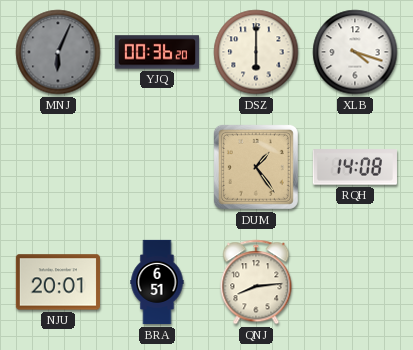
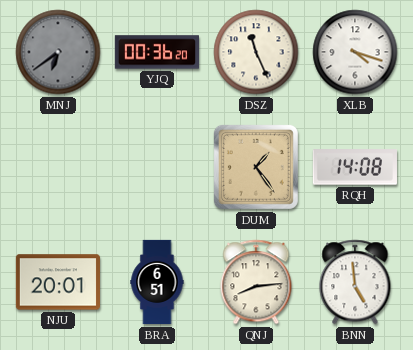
MNJ: 6:04 -> 6:39 (58, 52)
DSZ: 6:00 -> 11:26 (256, 52)
BNN: none -> 4:59 (355, 282)
